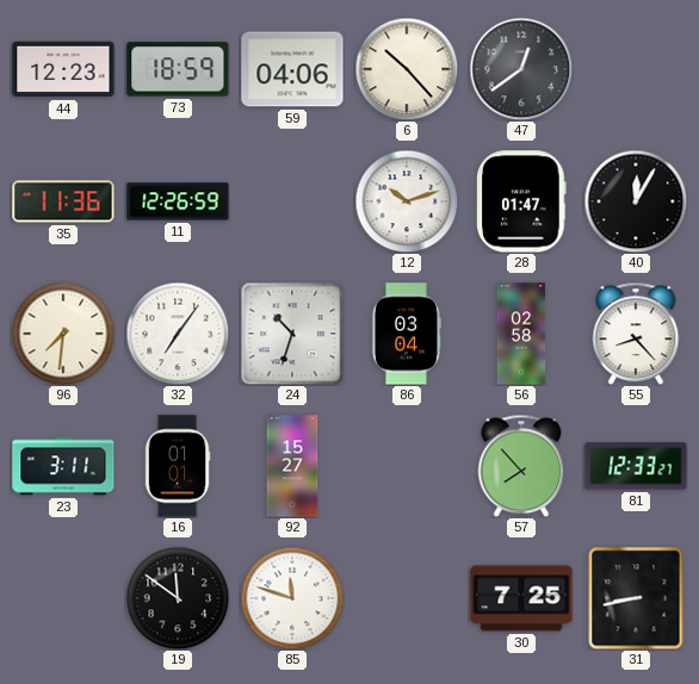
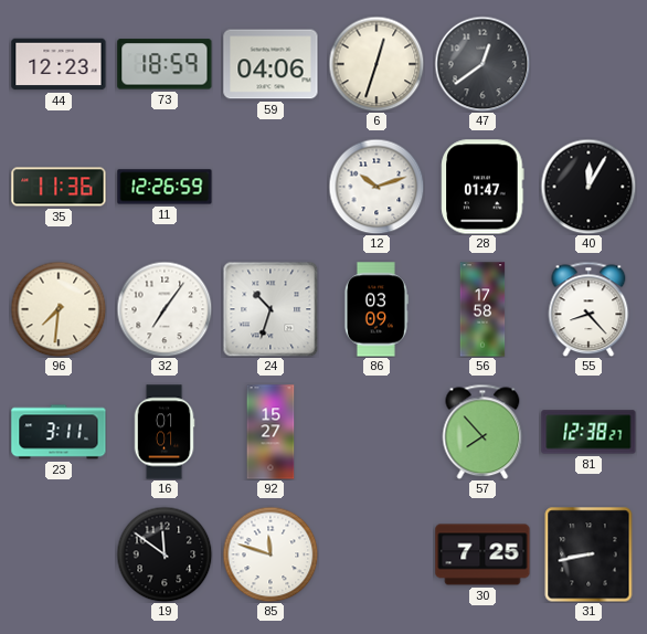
6: 10:23 -> 12:33 (376, 64)
86: 03:04 -> 03:09 (375, 309)
56: 02:58 -> 17:58 (482, 309)
81: 12:33 -> 12:38 (588, 432)
